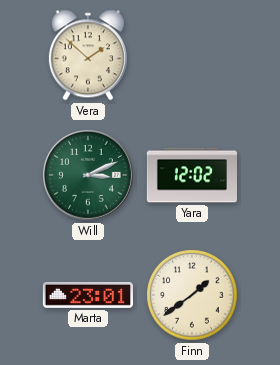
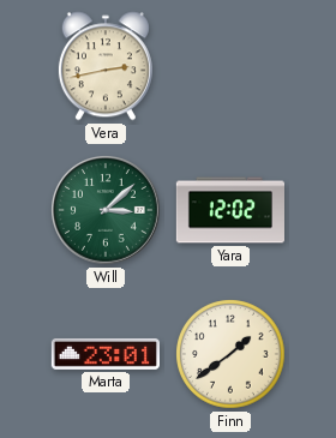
Vera: 1:52 -> 2:43 (106, 66)
Will: 3:11 -> 3:08 (107, 211)
